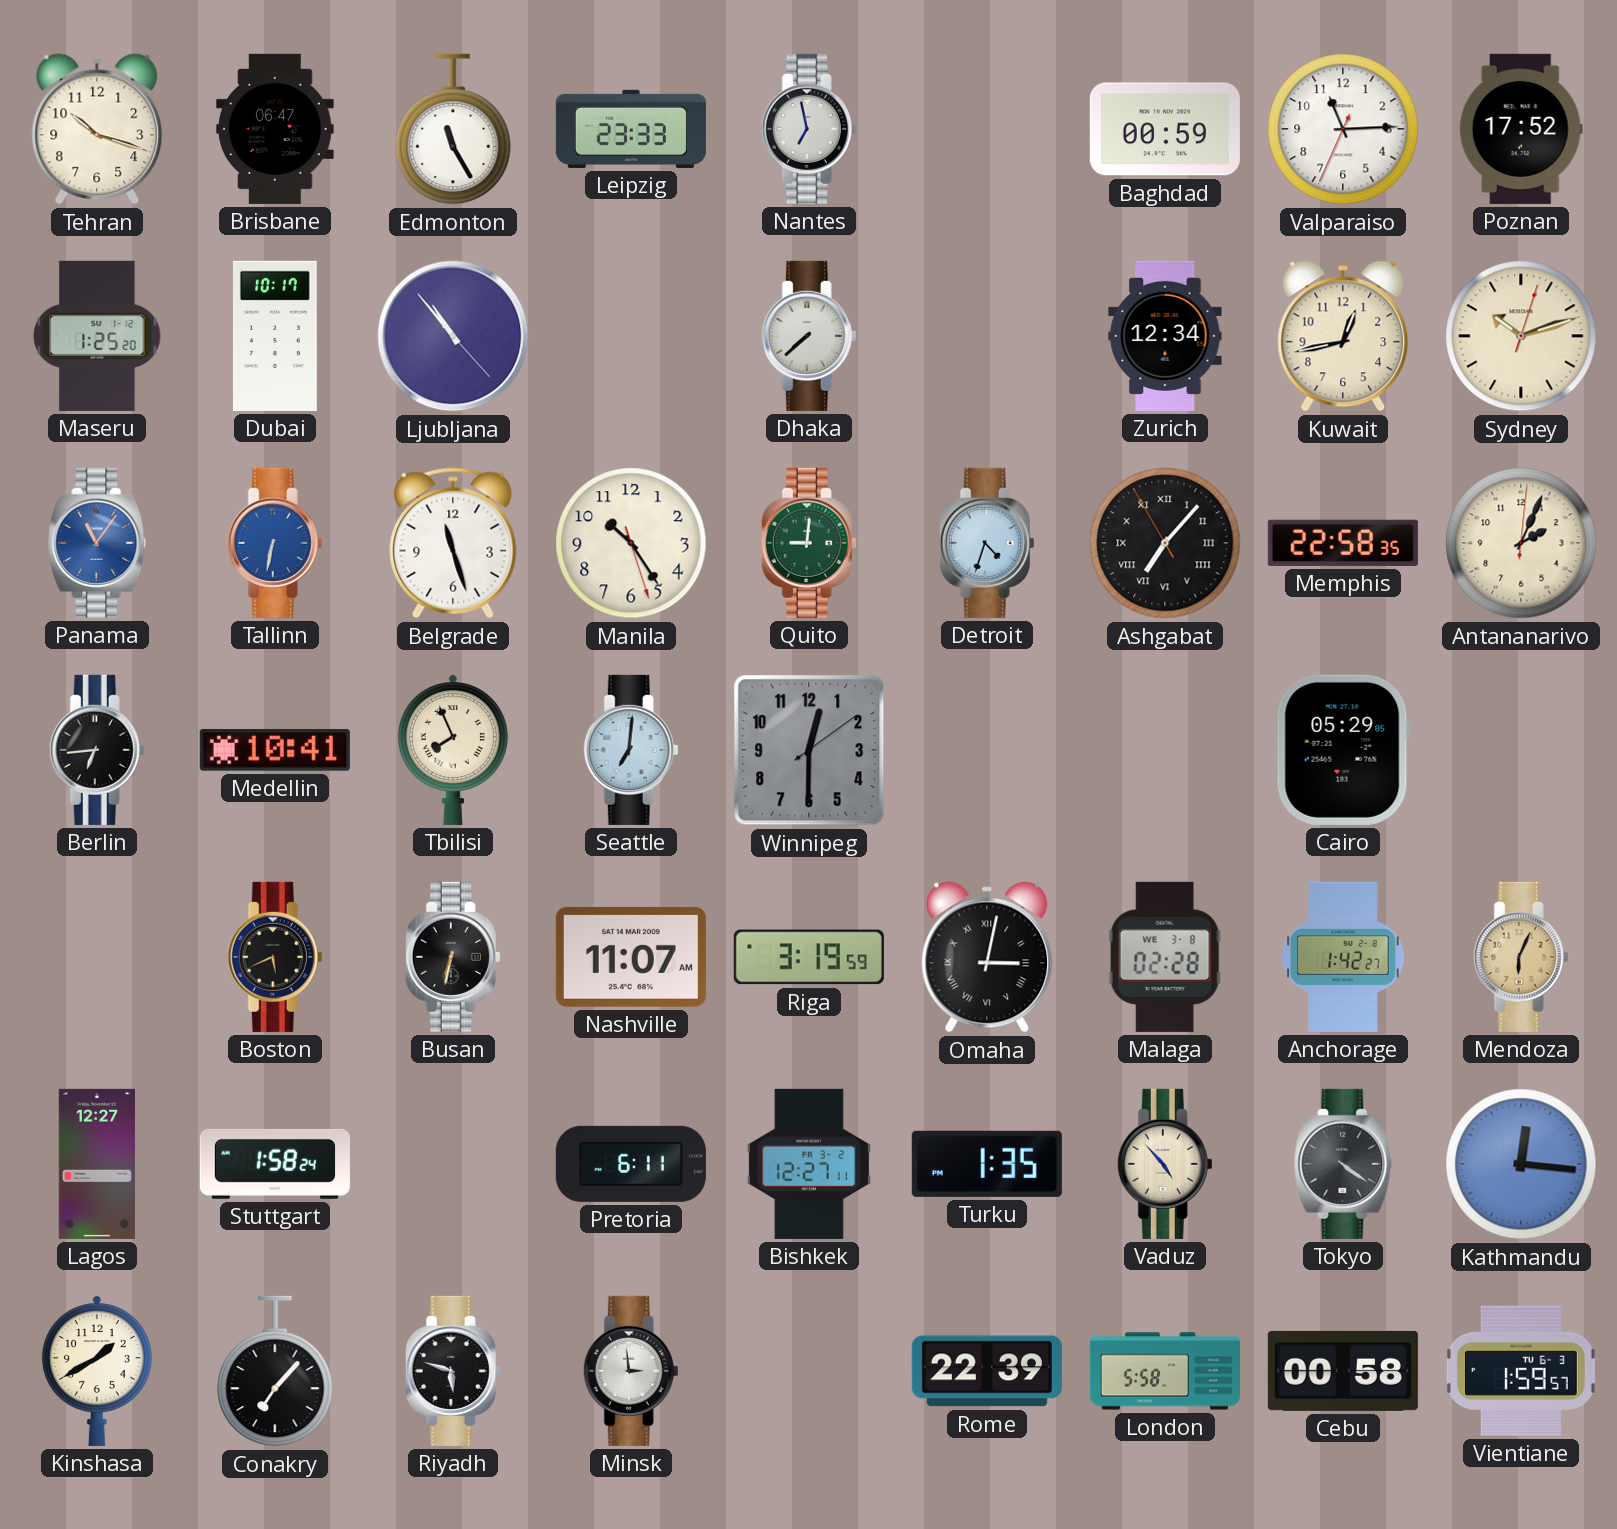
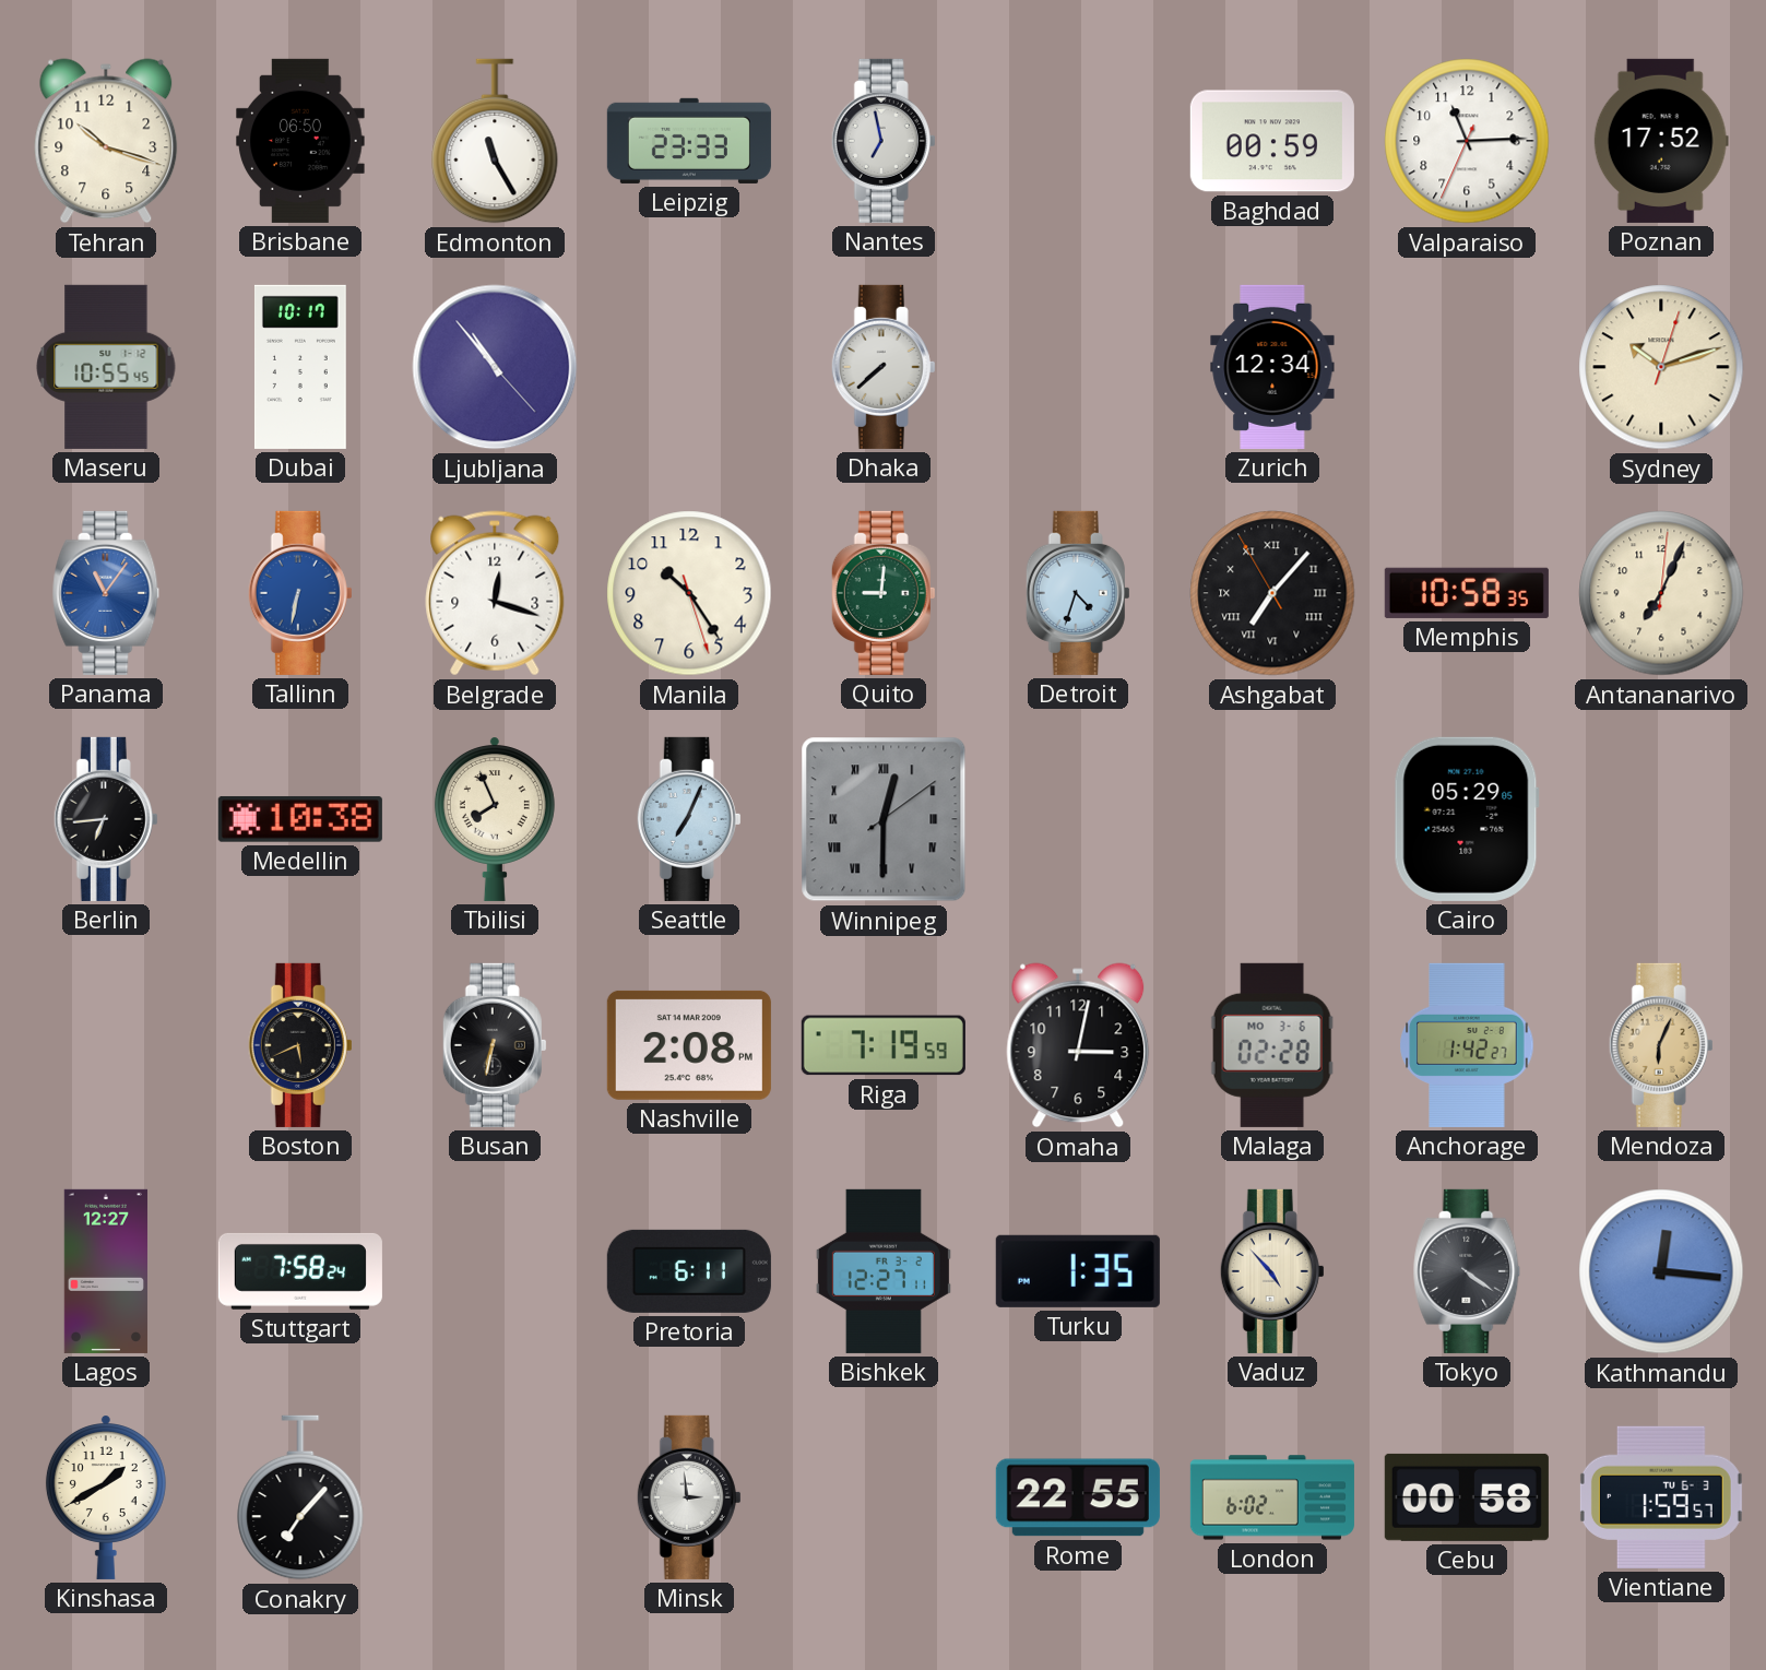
Brisbane: 06:47 -> 06:50 (301, 141)
Maseru: 1:25 -> 10:55 (106, 367)
Kuwait: 12:43 -> none (1343, 336)
Belgrade: 11:27 -> 12:18 (495, 593)
Memphis: 22:58 -> 10:58 (1467, 593)
Antananarivo: 2:04 -> 7:04 (1661, 593)
Medellin: 10:41 -> 10:38 (300, 819)
Seattle: 7:01 -> 7:04 (689, 819)
Winnipeg numerals: Arabic -> Roman (884, 819)
Nashville: 11:07 -> 2:08 (689, 1045)
Riga: 3:19 -> 7:19 (884, 1045)
Omaha numerals: Roman -> Arabic (1078, 1045)
Malaga date: WE 3-8 -> MO 3-6 (1272, 1045)
Stuttgart: 1:58 -> 7:58 (300, 1271)
Riyadh: 5:48 -> none (453, 1371)
Rome: 22:39 -> 22:55 (1078, 1497)
London: 5:58 -> 6:02 (1272, 1497)
